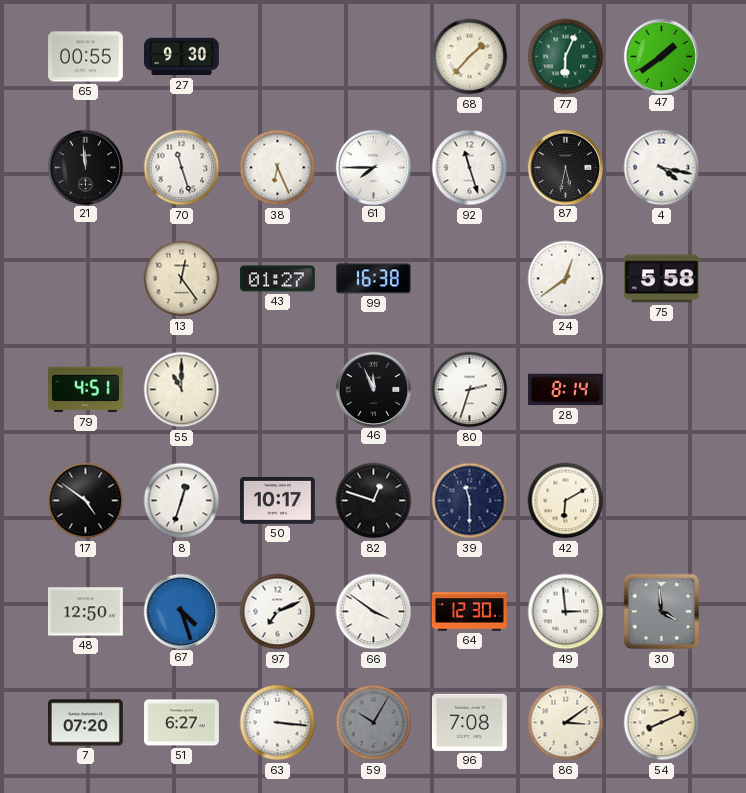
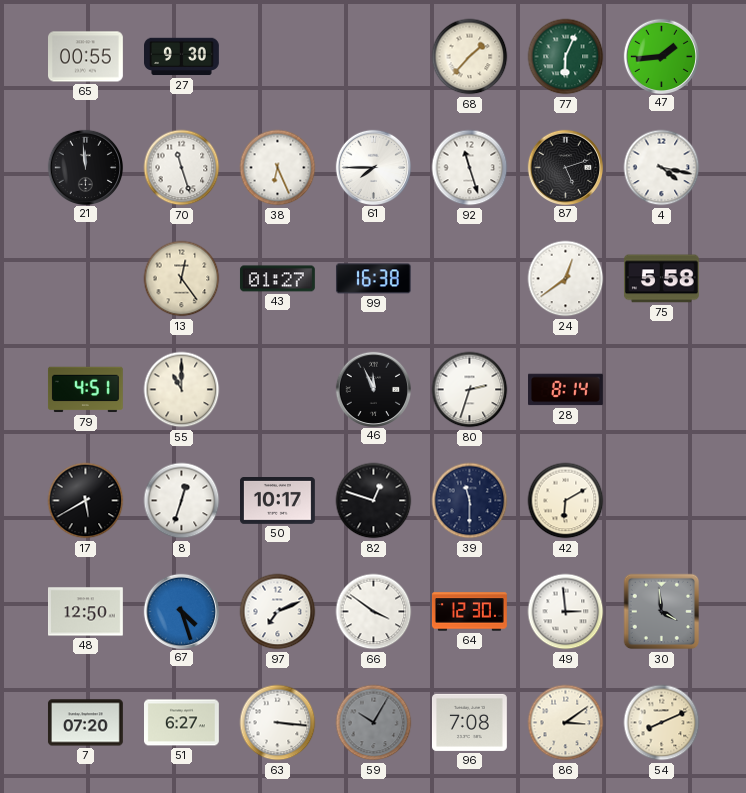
47: 1:39 -> 1:44 (661, 56)
87: 5:32 -> 5:12 (565, 167)
17: 4:51 -> 5:40 (86, 501)
